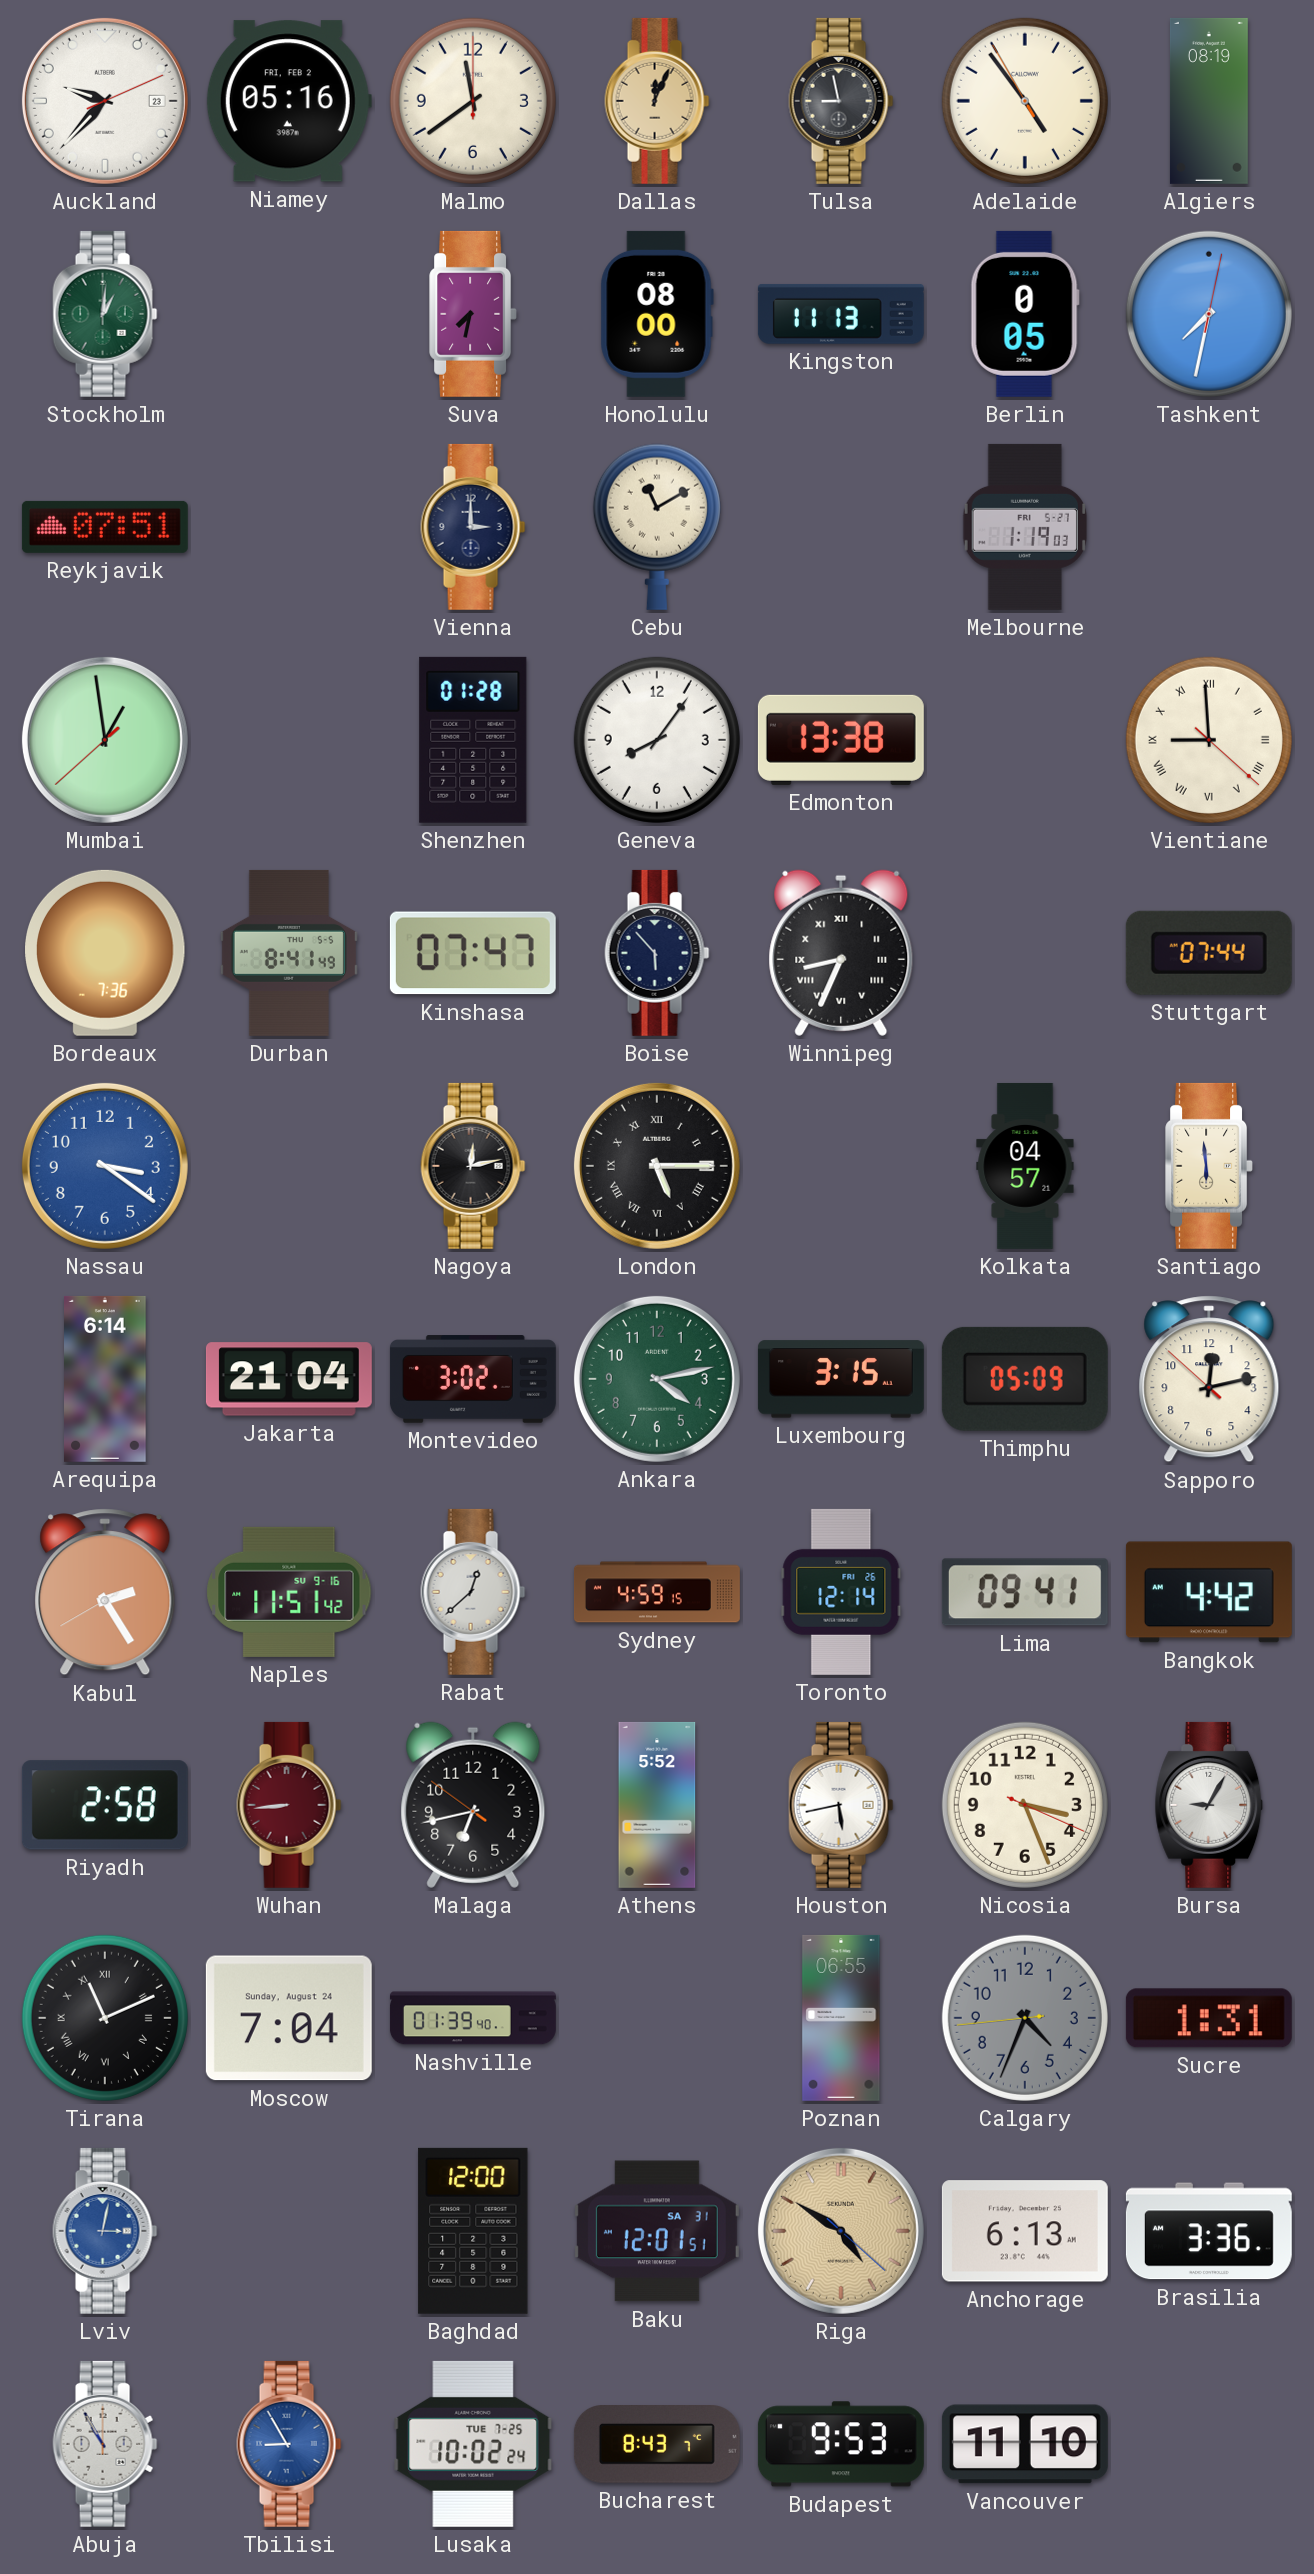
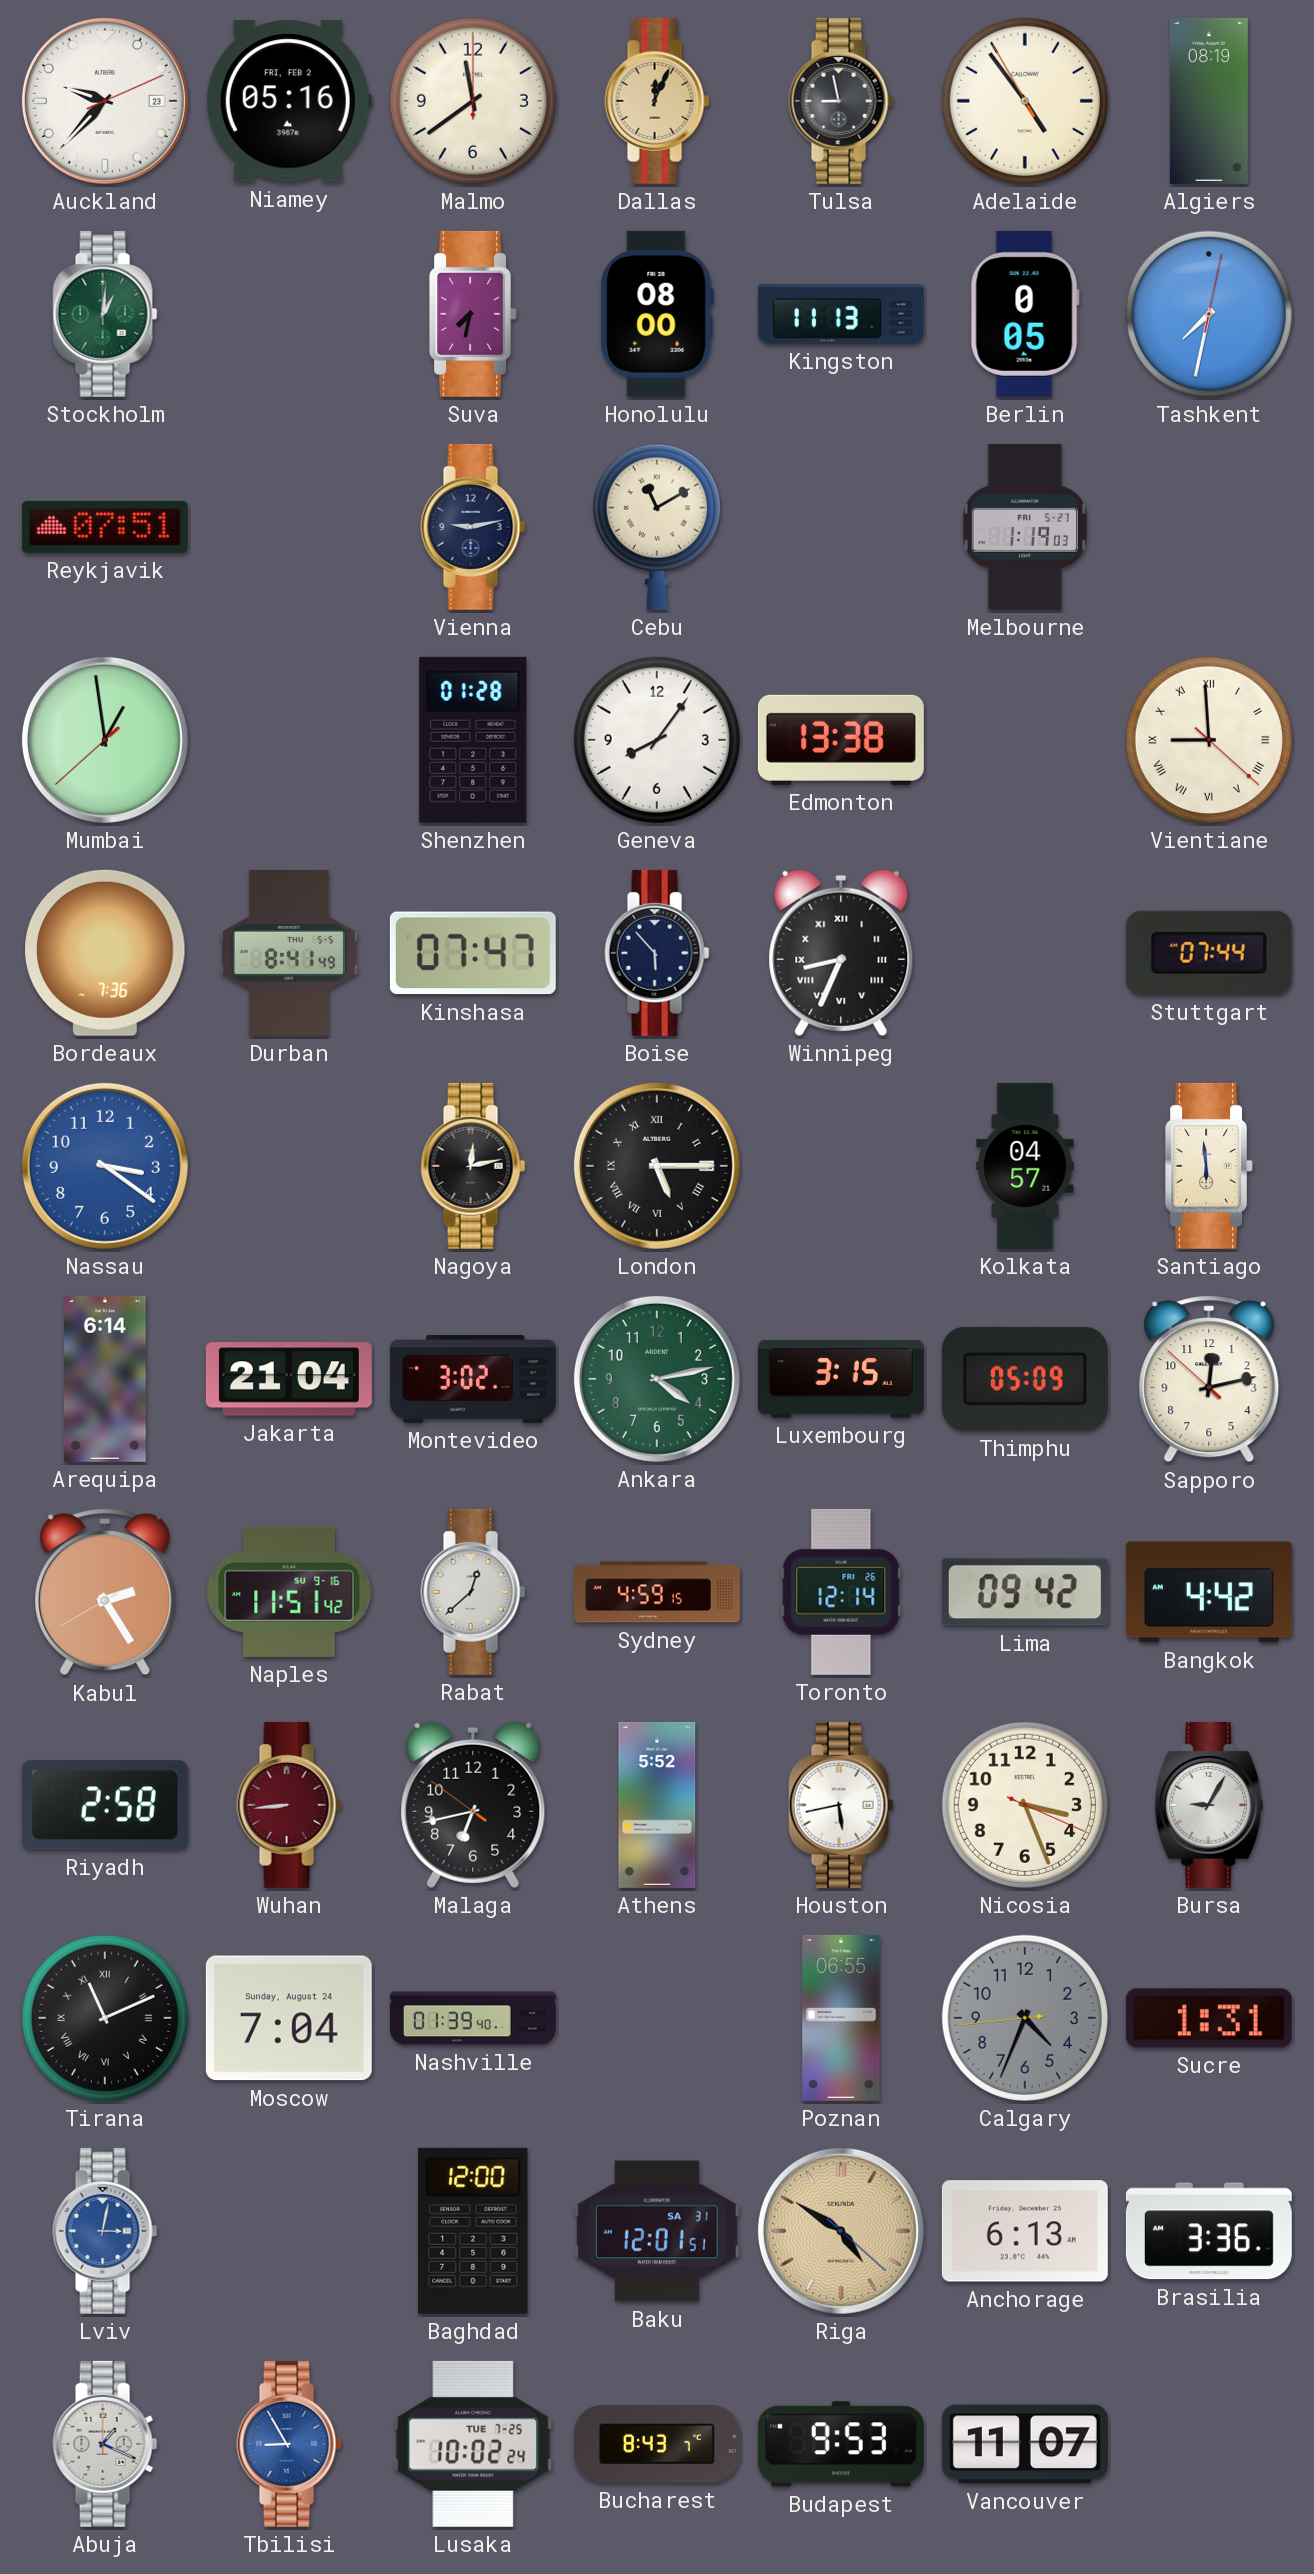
Vienna: 3:00 -> 9:13 (473, 527)
Lima: 09:41 -> 09:42 (1025, 1592)
Abuja: 10:55 -> 1:19 (105, 2444)
Vancouver: 11:10 -> 11:07 (1025, 2444)
